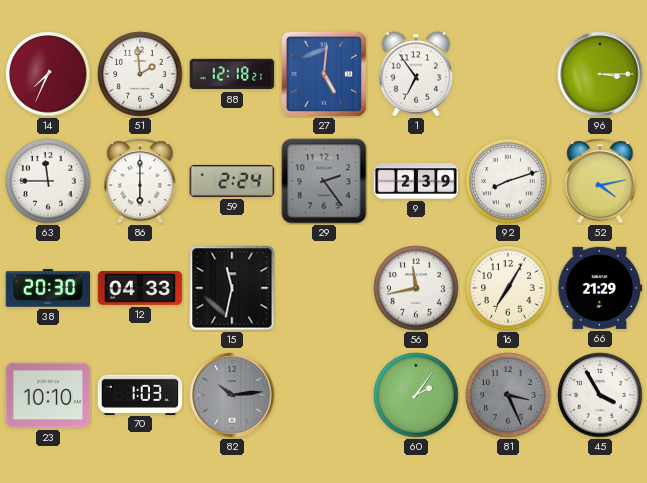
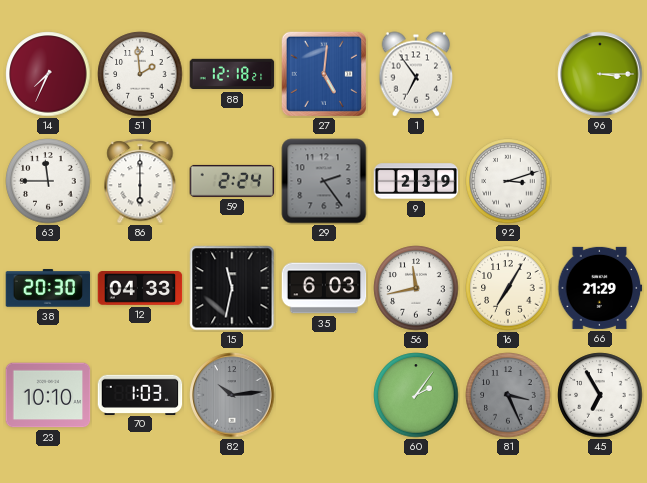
92: 8:12 -> 3:12 (508, 181)
52: 4:13 -> none (600, 181)
35: none -> 6:03 (324, 288)
45: 3:55 -> 6:55 (600, 395)
